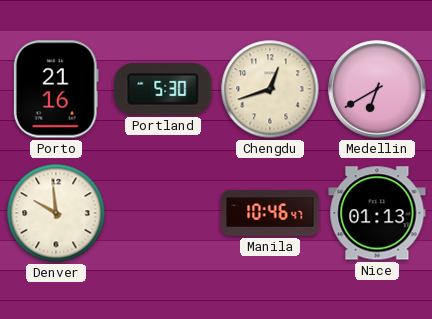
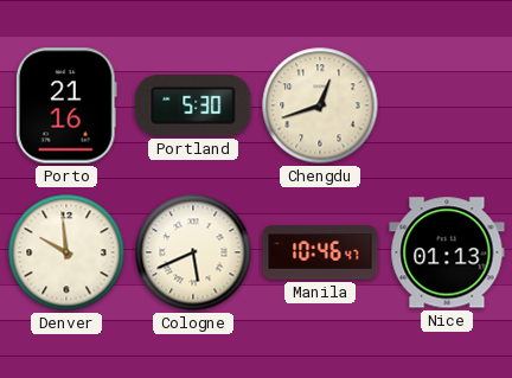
Medellin: 6:40 -> none (377, 89)
Cologne: none -> 5:41 (193, 252)
